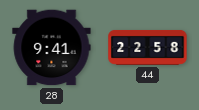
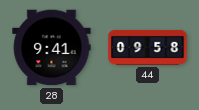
44: 22:58 -> 09:58 (148, 47)
